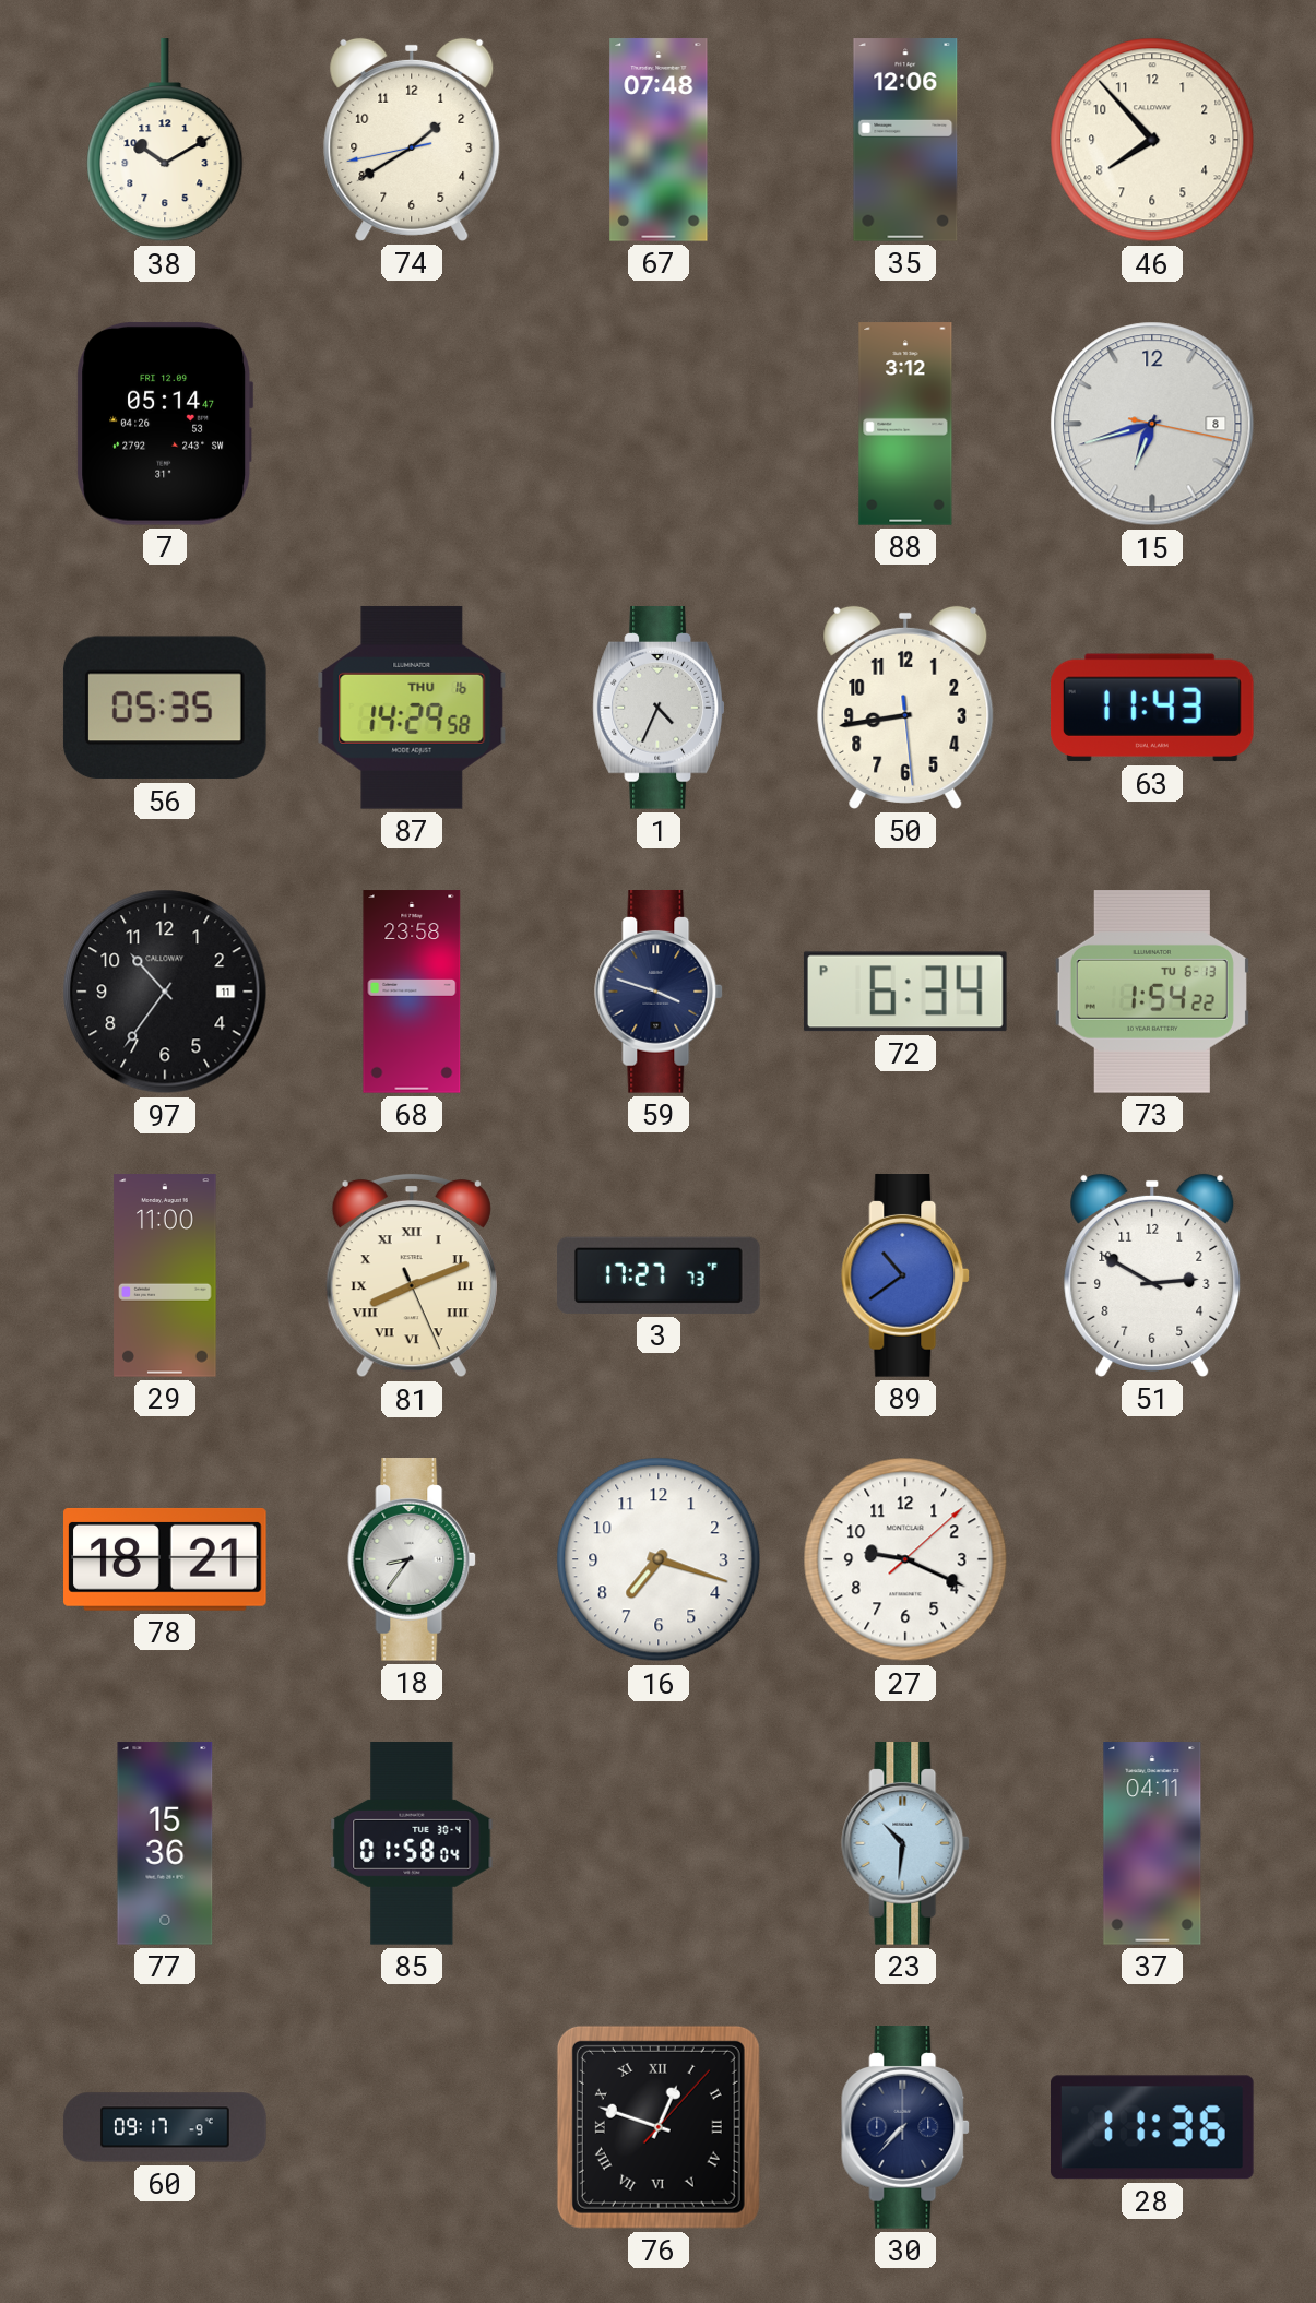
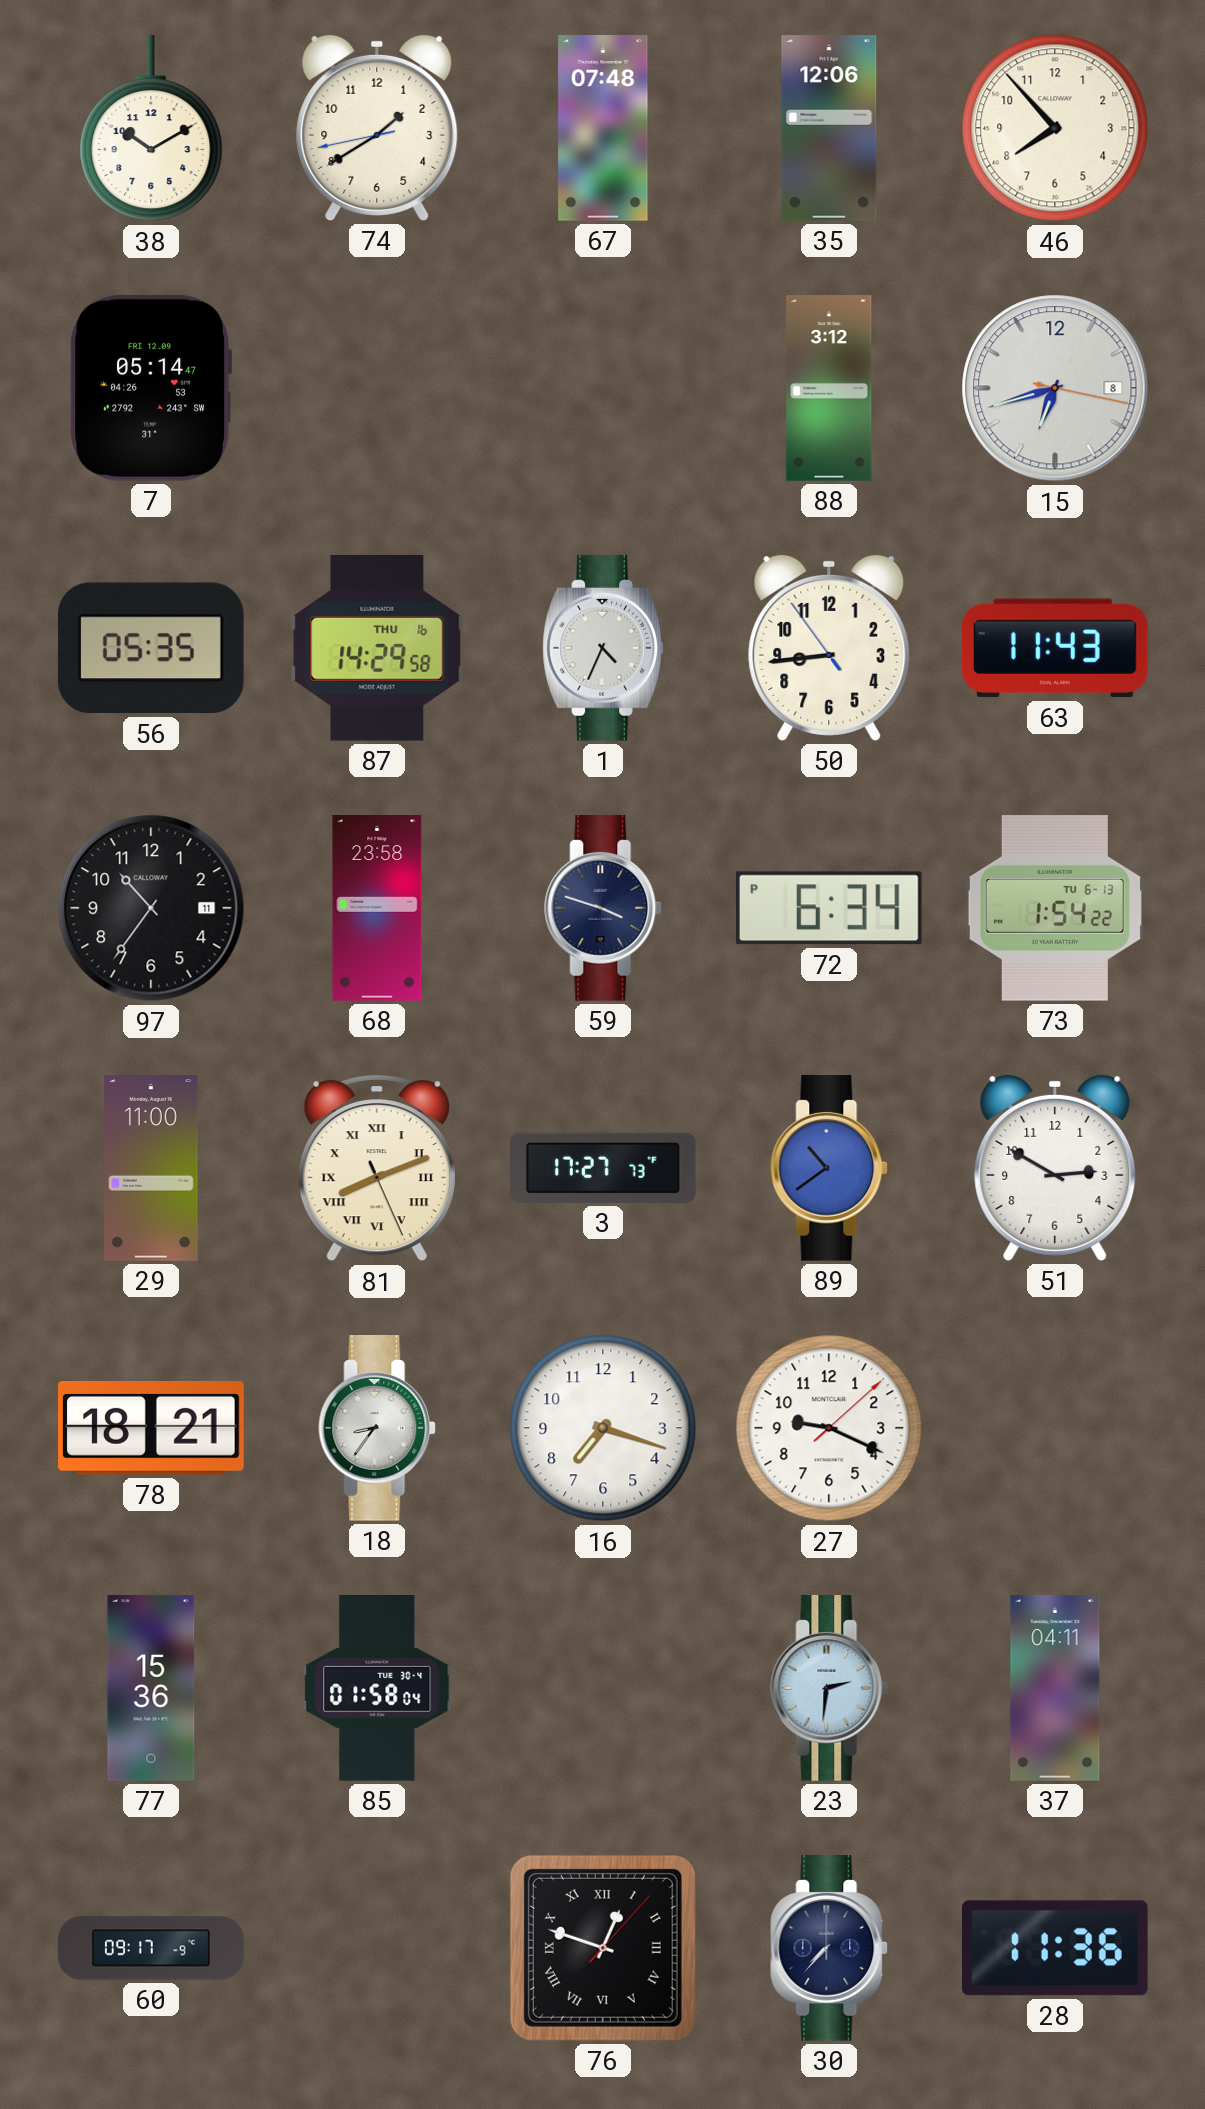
50: 8:43:29 -> 8:43:54 (829, 648)
23: 10:31 -> 2:31 (830, 1689)
